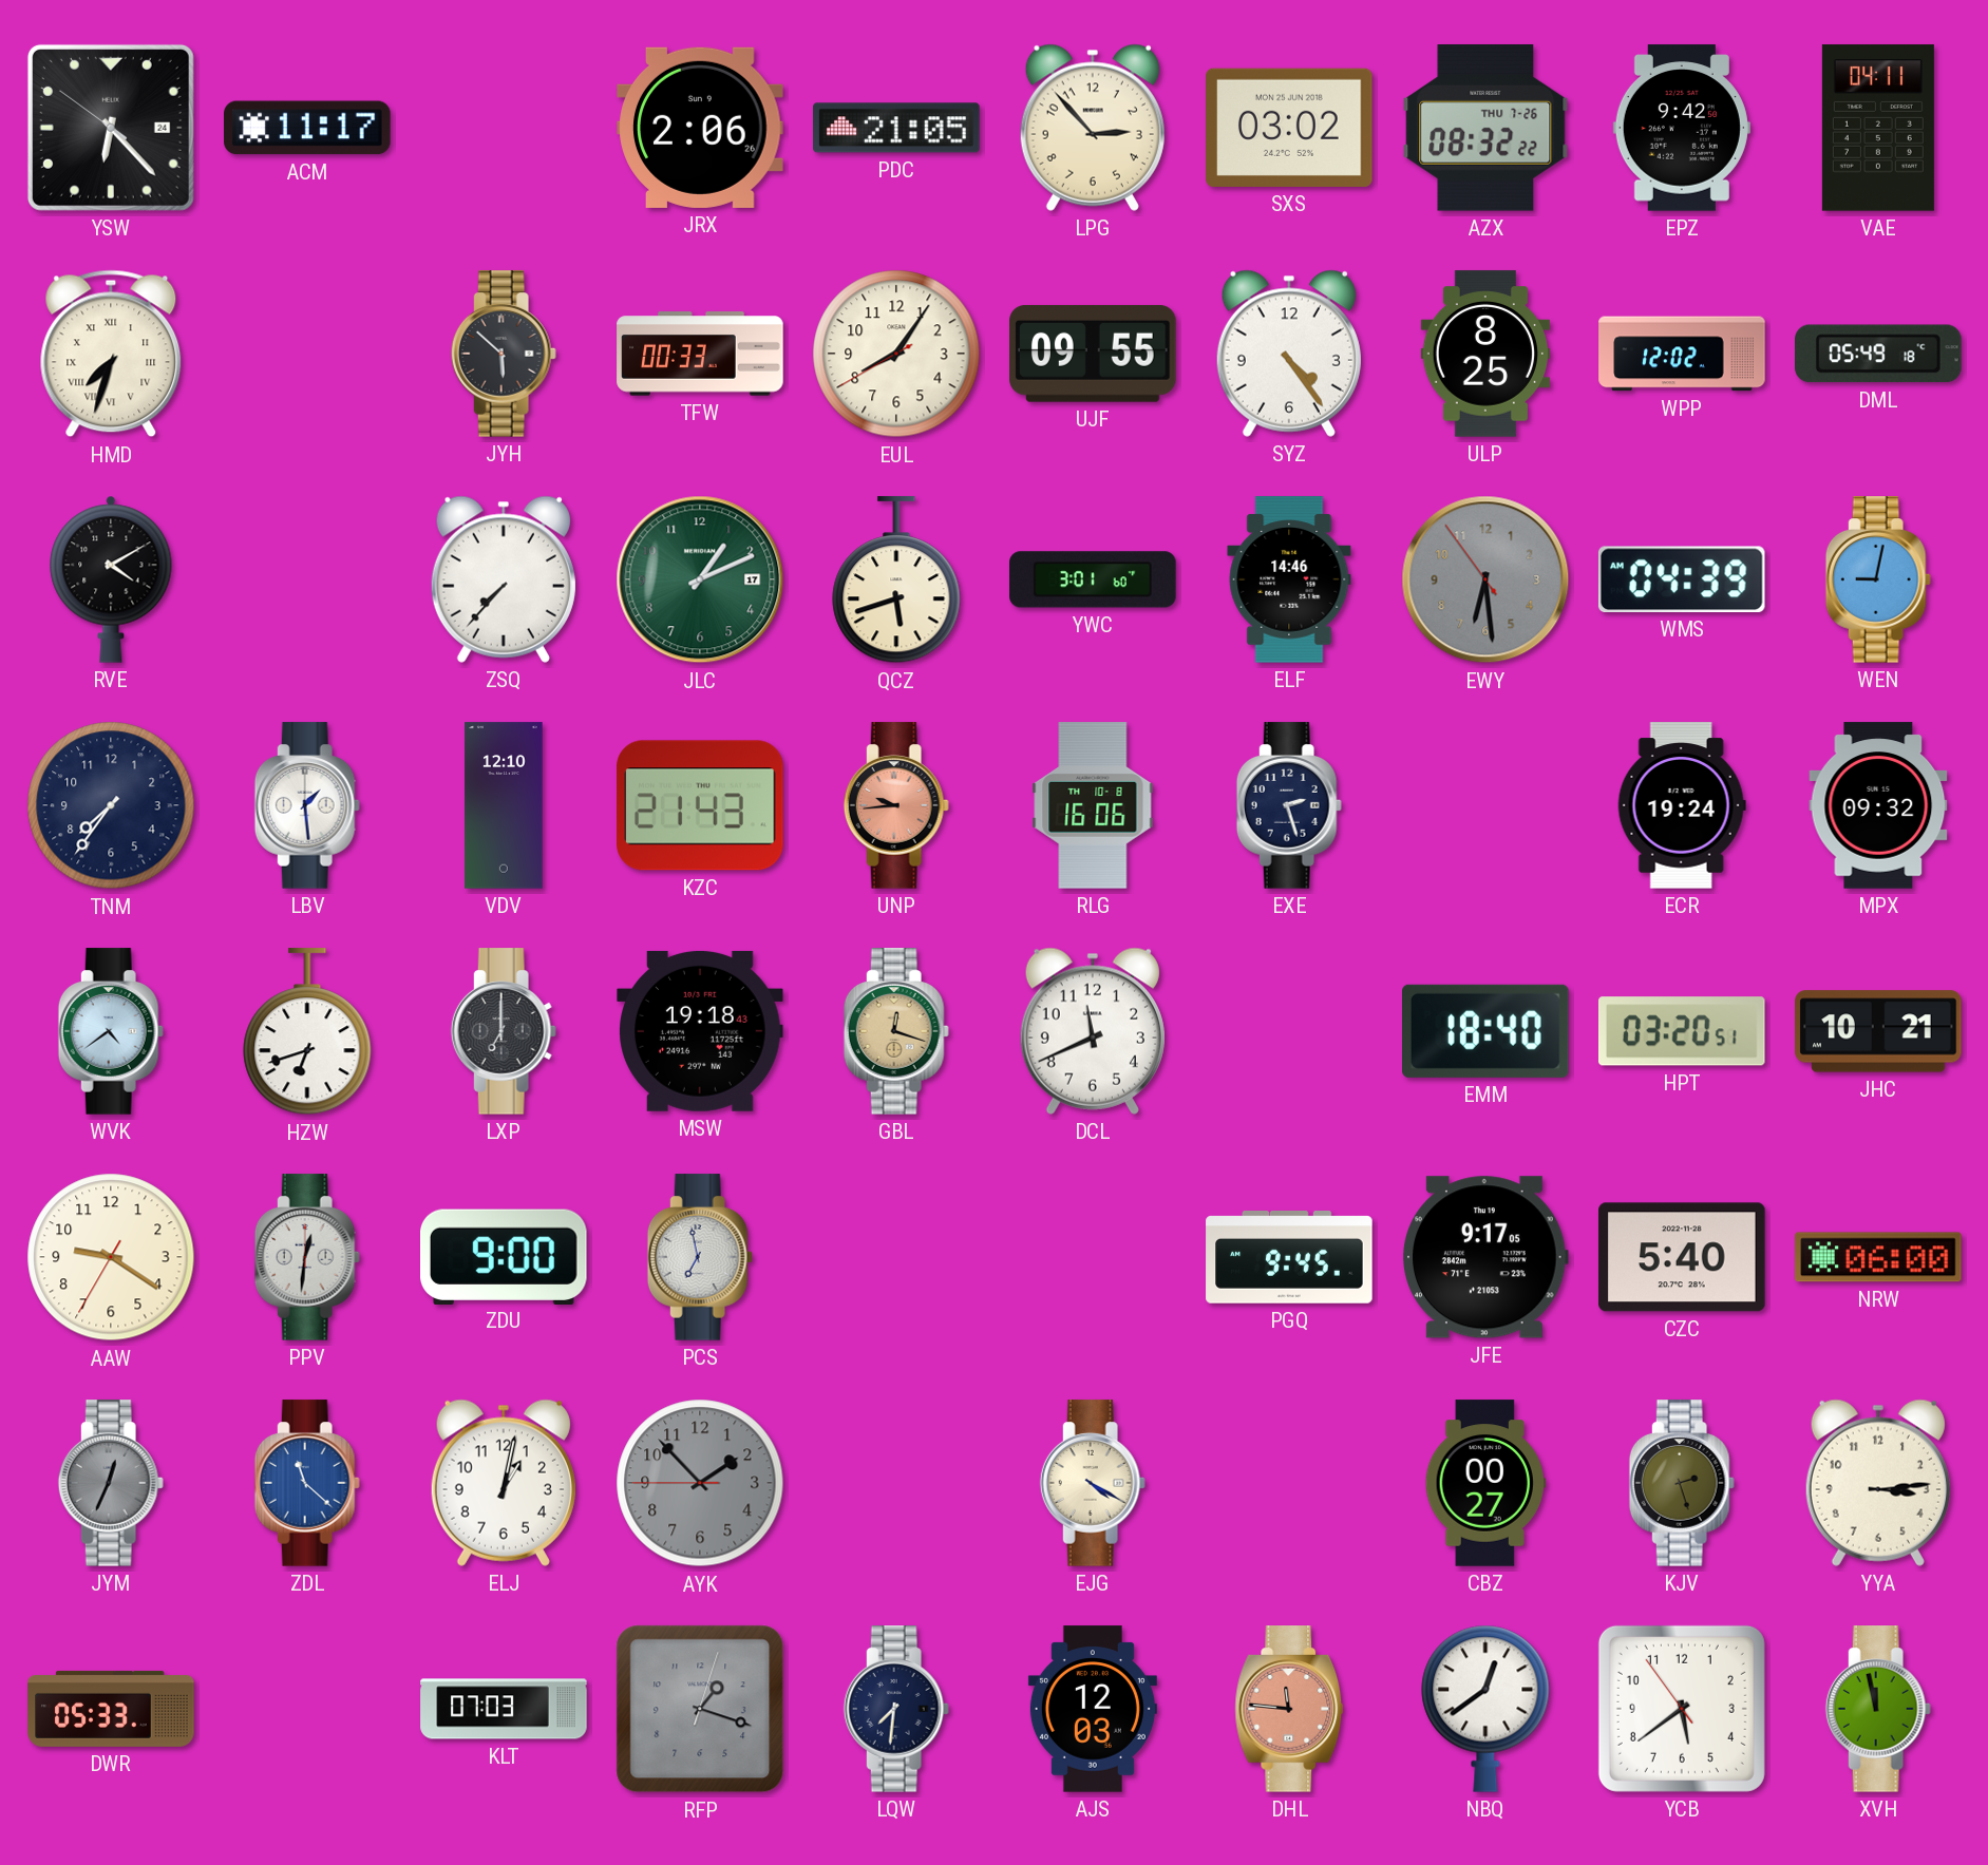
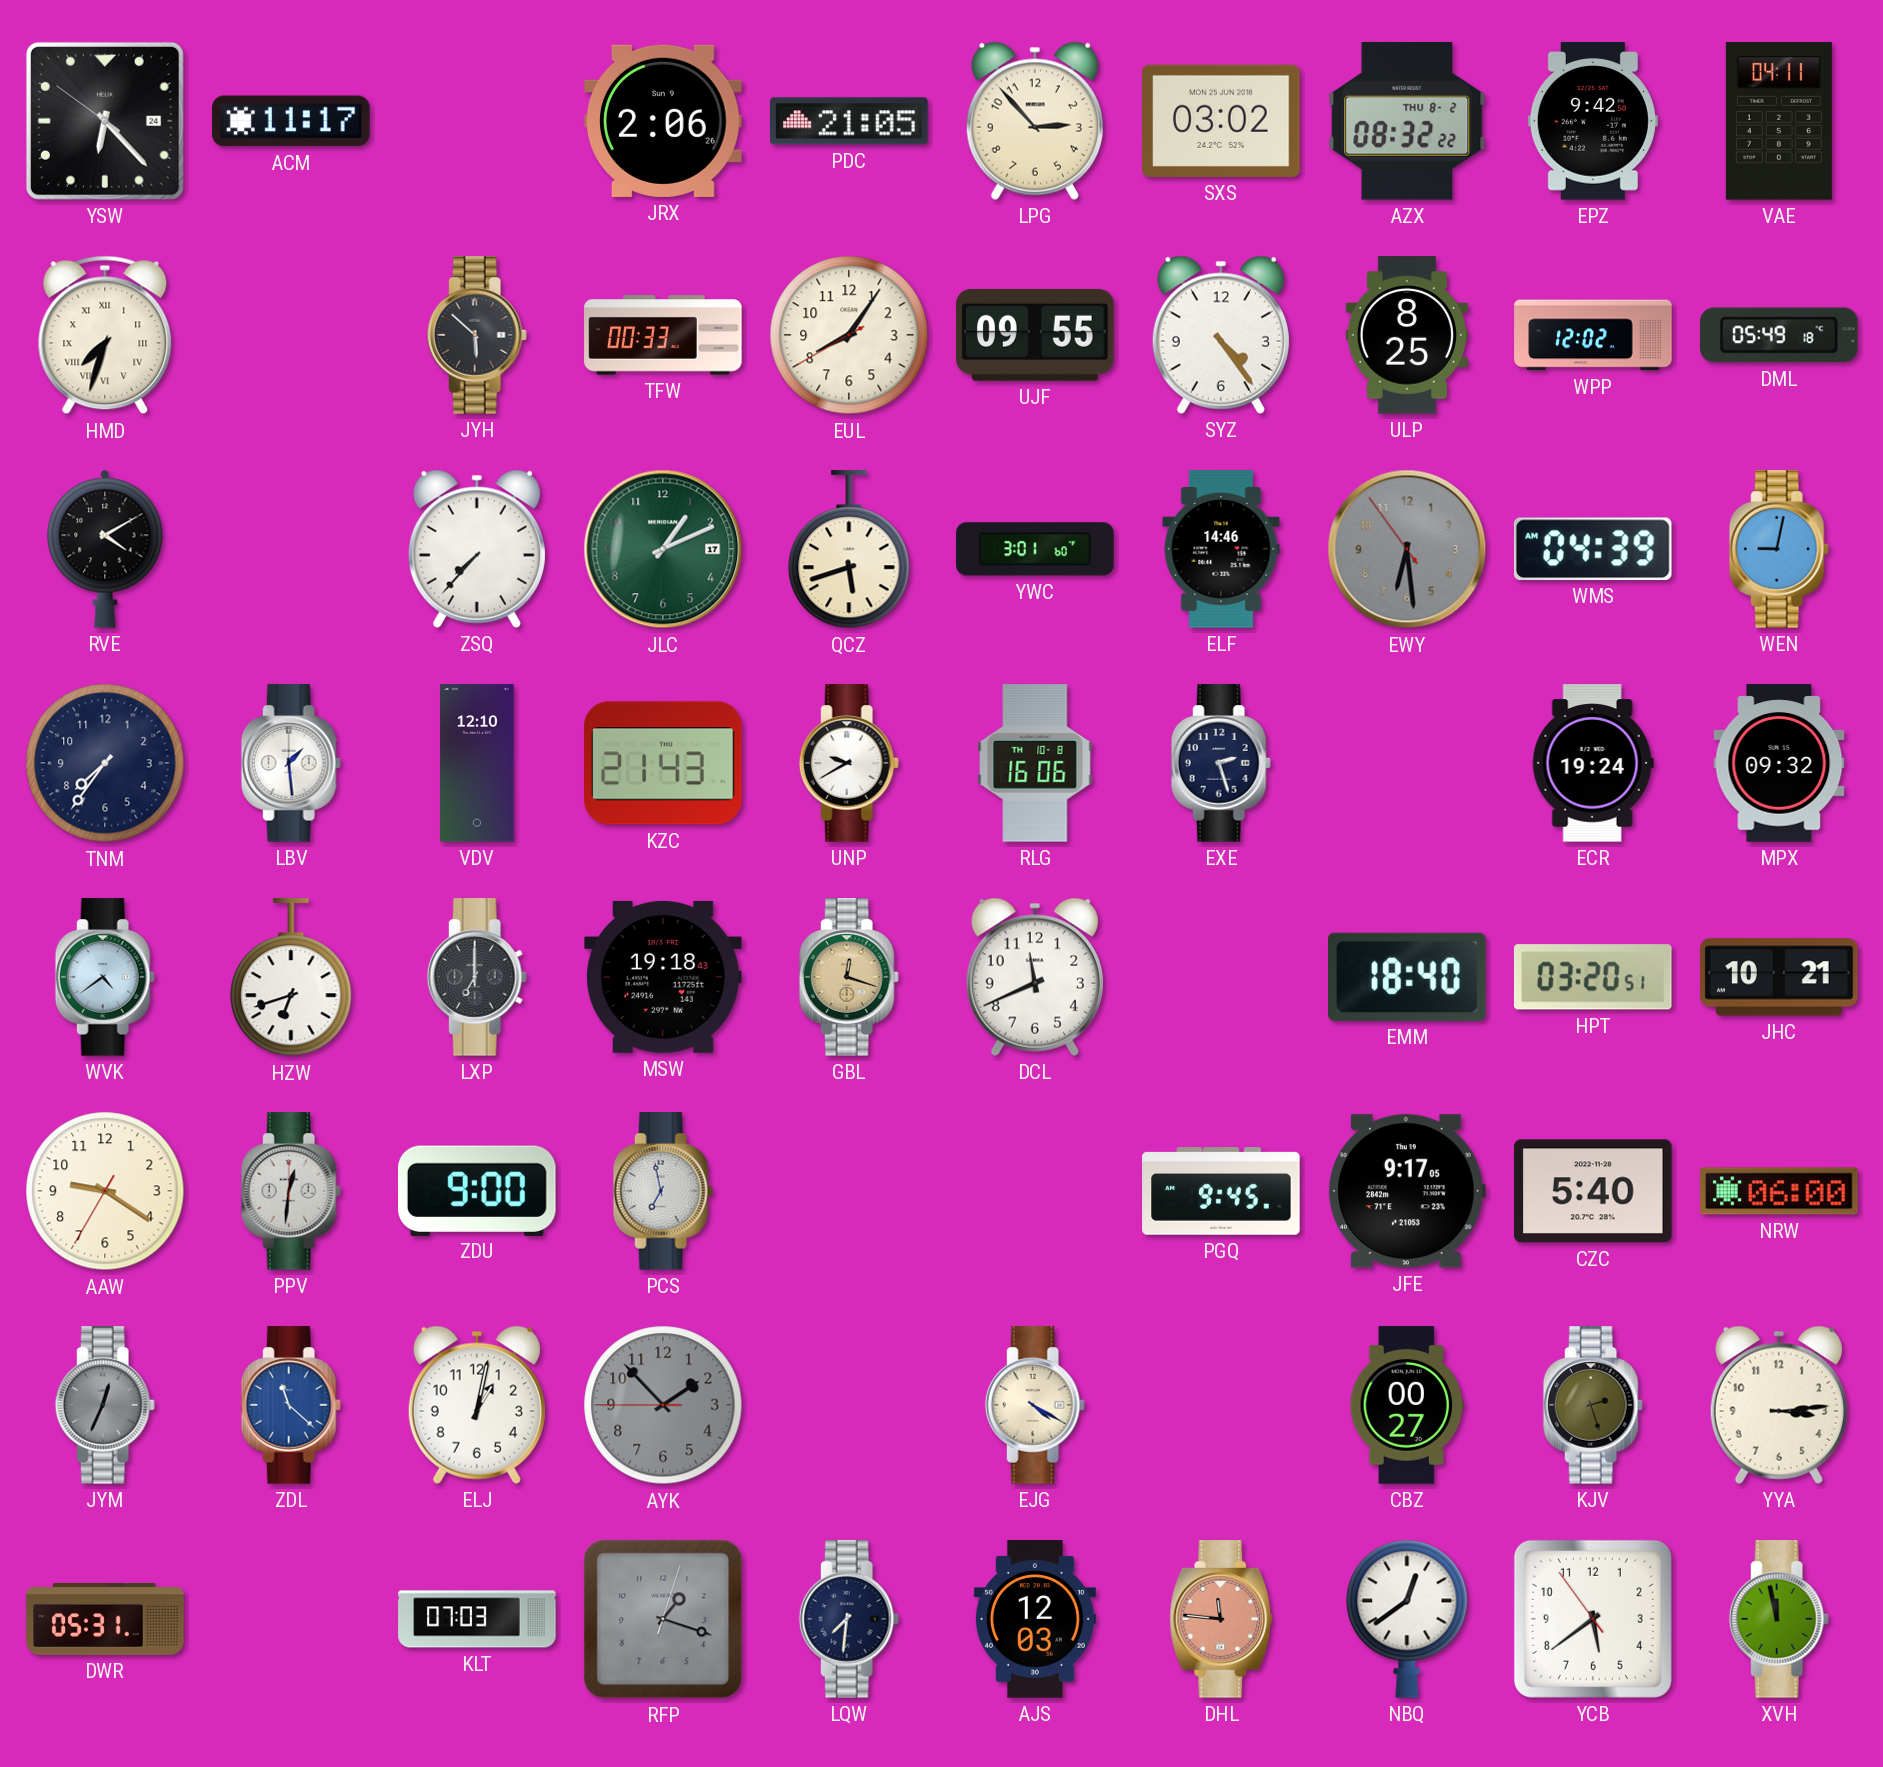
AZX date: THU 7-26 -> THU 8-2 (1407, 122)
UNP: 9:44 -> 9:40 (849, 763)
UNP dial: salmon -> white (849, 763)
DWR: 05:33 -> 05:31 (105, 1619)
